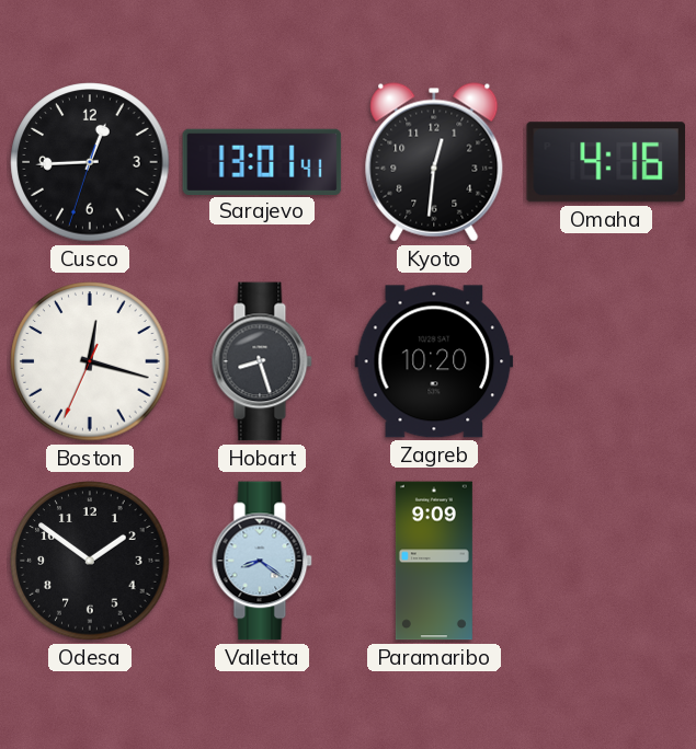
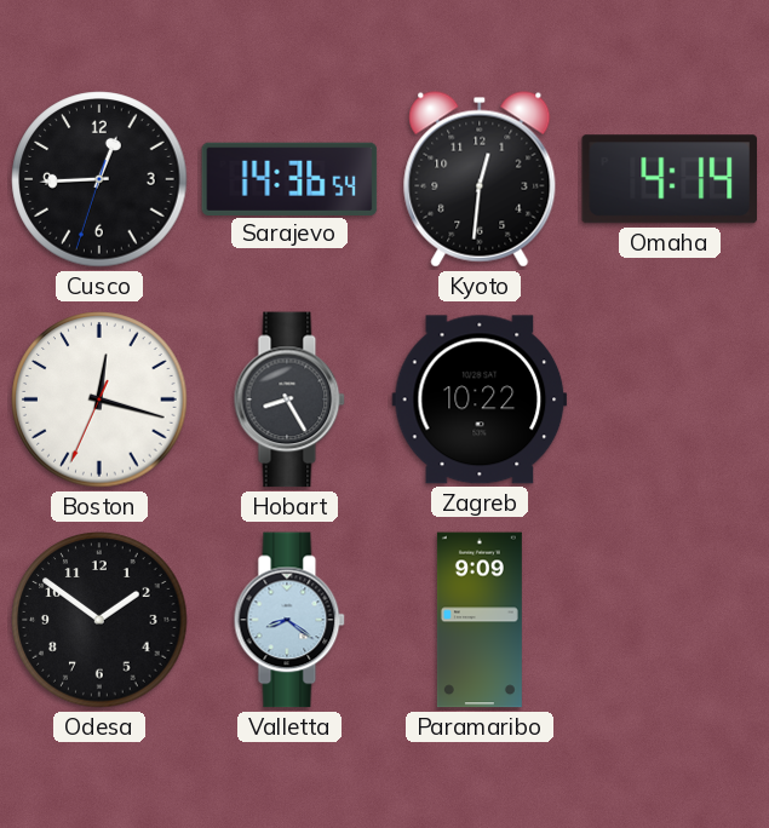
Sarajevo: 13:01 -> 14:36 (289, 178)
Omaha: 4:16 -> 4:14 (668, 179)
Hobart: 8:27 -> 8:25 (289, 399)
Zagreb: 10:20 -> 10:22 (480, 399)
